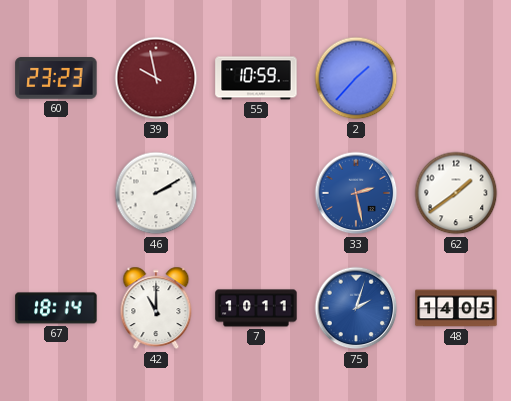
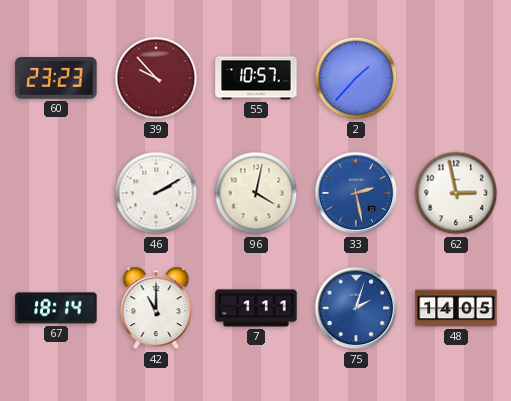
39: 9:58 -> 9:53 (156, 78)
55: 10:59 -> 10:57 (256, 78)
96: none -> 4:02 (256, 193)
62: 1:39 -> 2:58 (456, 193)
7: 10:11 -> 1:11 (256, 308)
